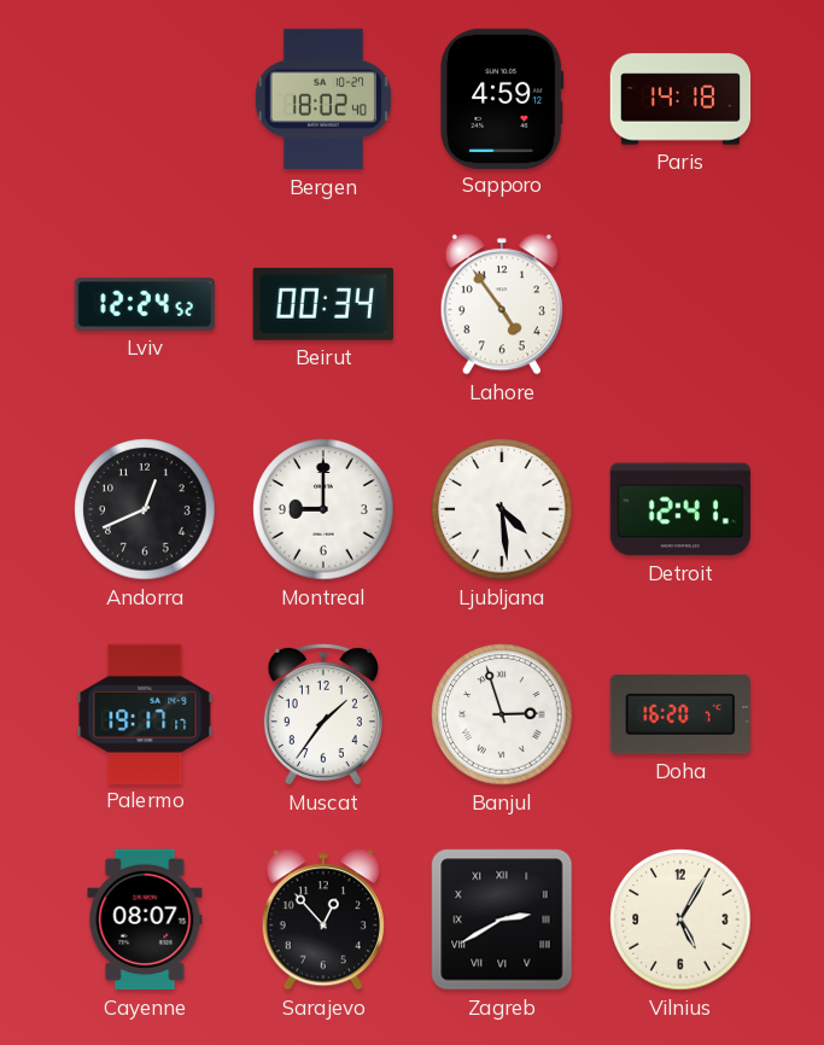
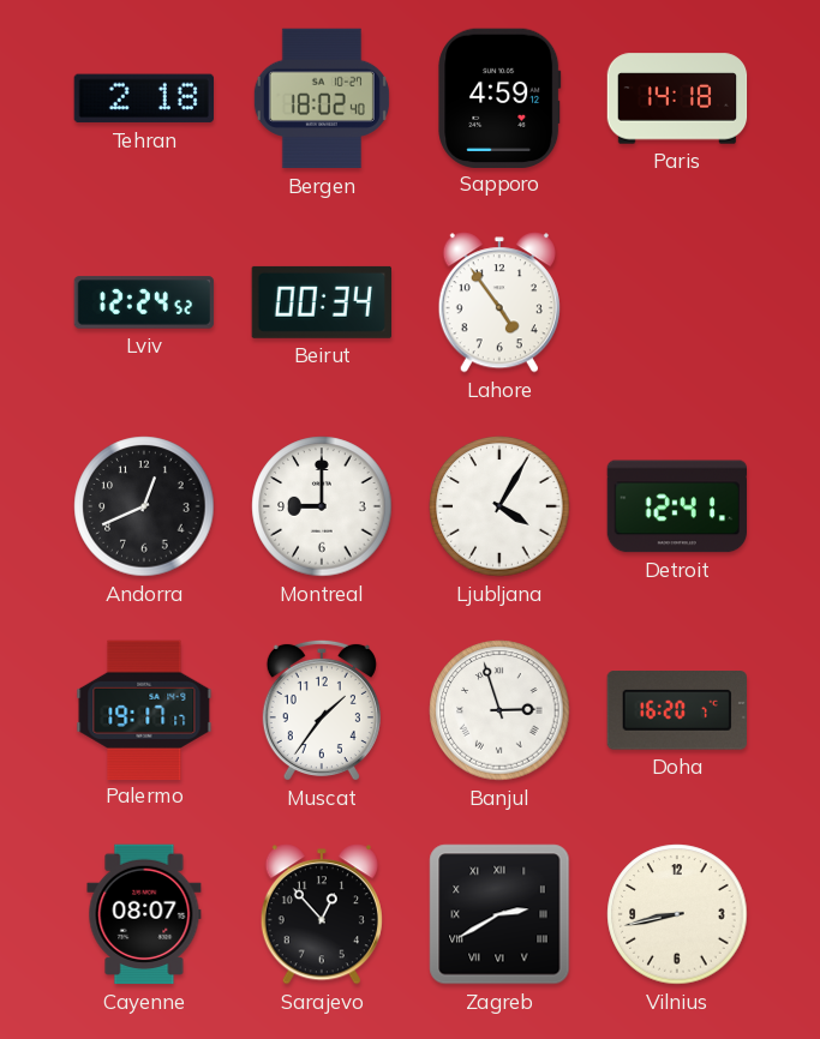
Tehran: none -> 2:18 (143, 98)
Ljubljana: 4:29 -> 4:05 (499, 506)
Vilnius: 5:05 -> 8:43 (677, 914)
